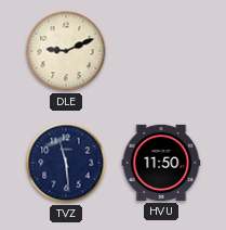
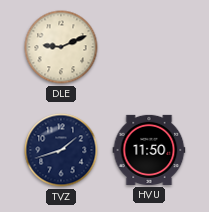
TVZ: 11:29 -> 1:42 (61, 150)
